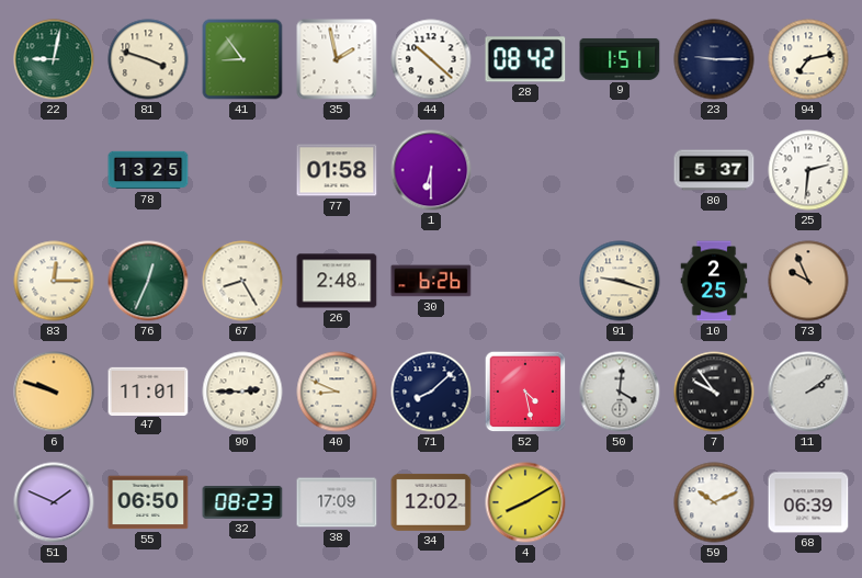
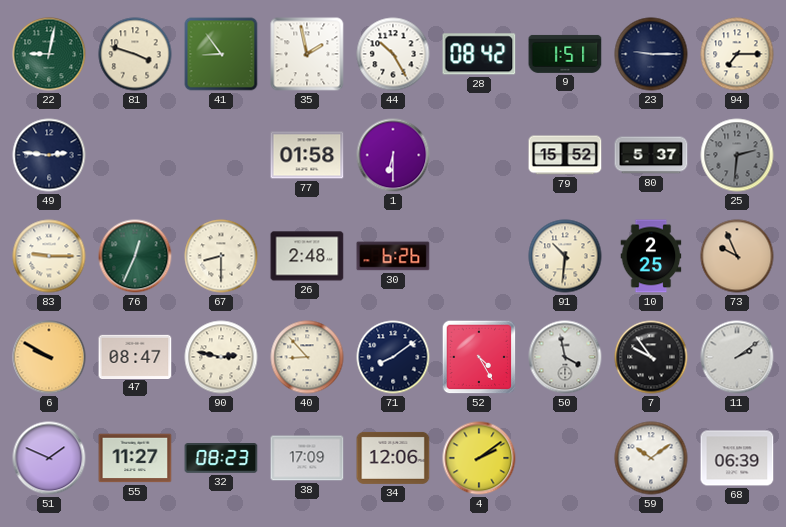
44: 10:22 -> 10:25 (393, 54)
94: 7:13 -> 7:15 (737, 54)
49: none -> 2:46 (49, 155)
78: 13:25 -> none (148, 170)
79: none -> 15:52 (565, 155)
25 dial: white -> grey (737, 155)
83: 12:15 -> 9:15 (49, 256)
67: 8:25 -> 8:30 (221, 256)
91: 9:18 -> 10:31 (565, 256)
6: 9:48 -> 9:50 (49, 357)
47: 11:01 -> 08:47 (135, 356)
90: 2:45 -> 2:47 (221, 357)
40: 8:49 -> 8:53 (307, 357)
71: 8:08 -> 8:09 (393, 357)
52: 4:28 -> 4:25 (479, 357)
50: 4:01 -> 3:58 (565, 357)
55: 06:50 -> 11:27 (135, 458)
34: 12:02 -> 12:06 (393, 458)
4: 8:10 -> 2:09 (479, 458)
59: 10:11 -> 10:09 (651, 458)
